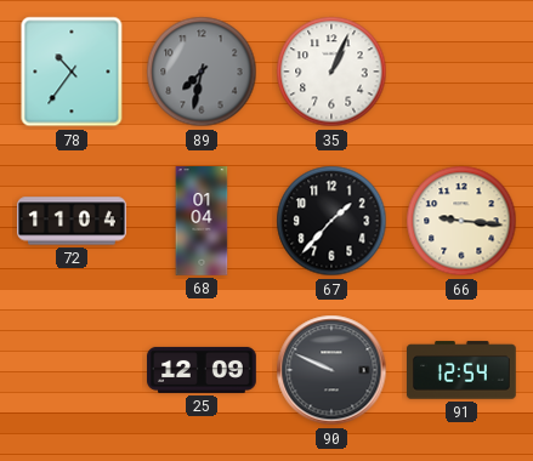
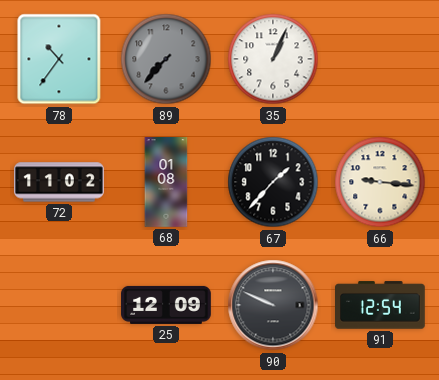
89: 7:32 -> 7:37 (166, 59)
72: 11:04 -> 11:02 (59, 182)
68: 01:04 -> 01:08 (166, 182)
